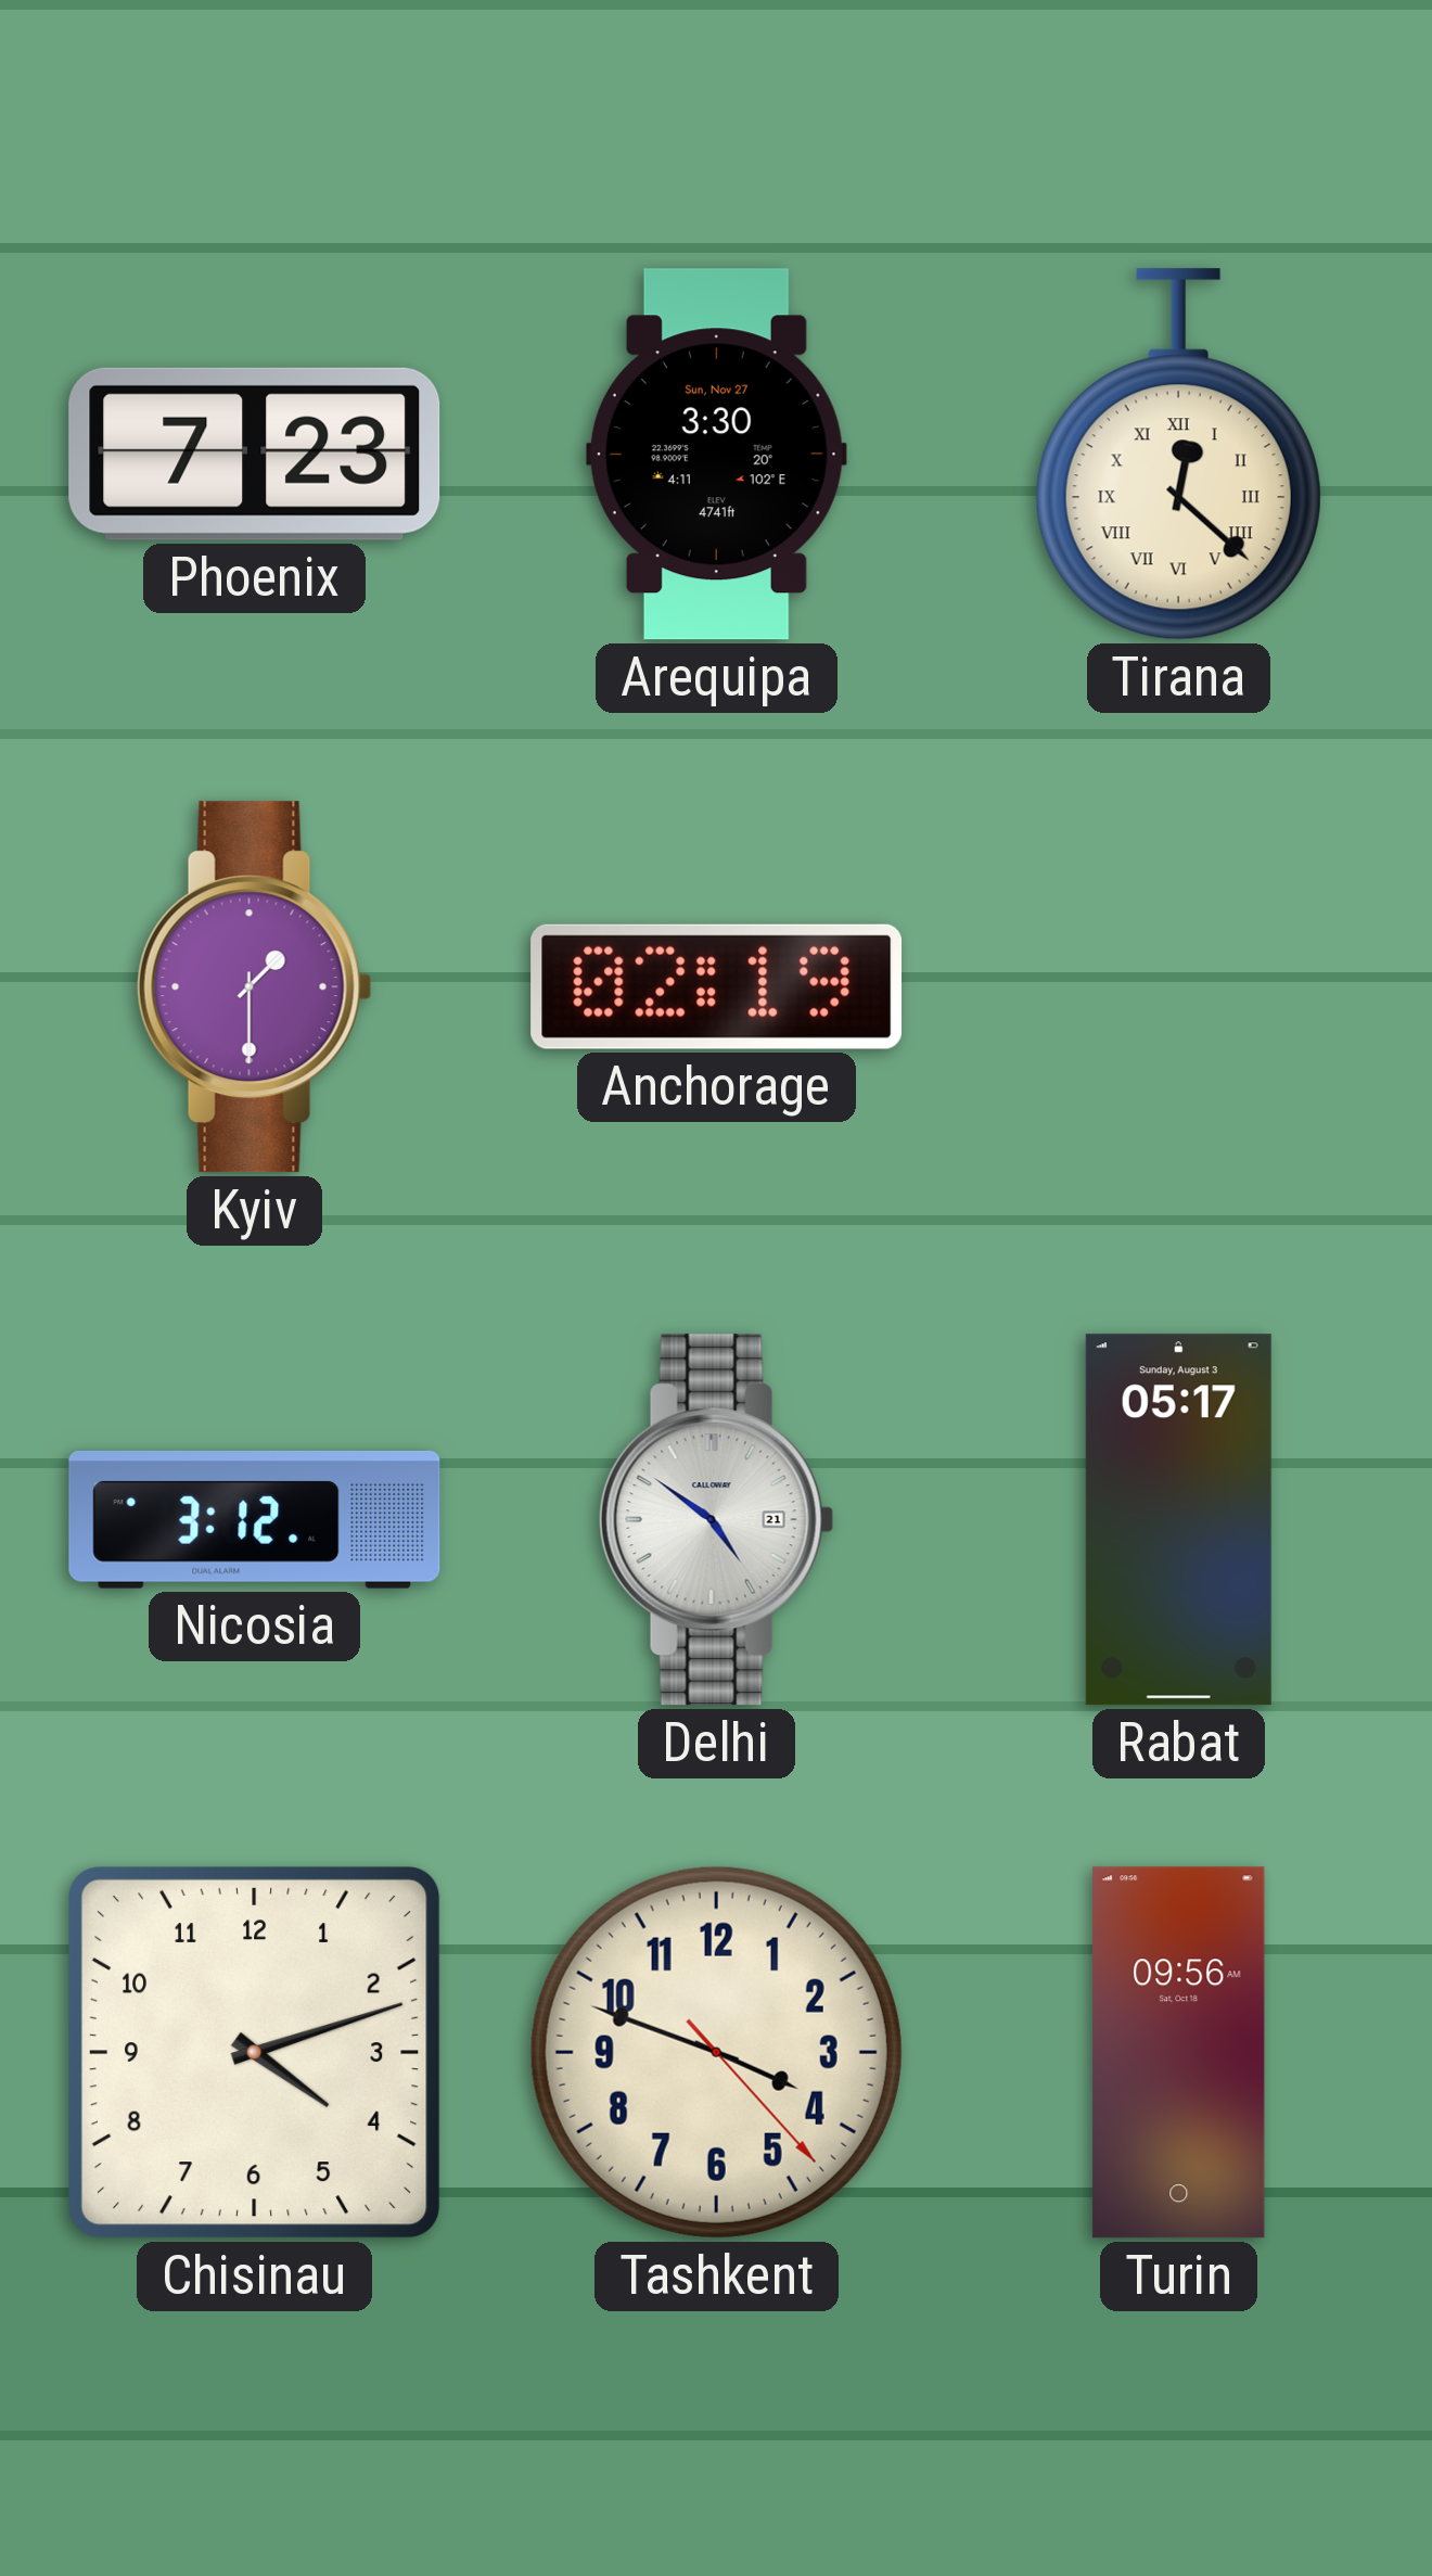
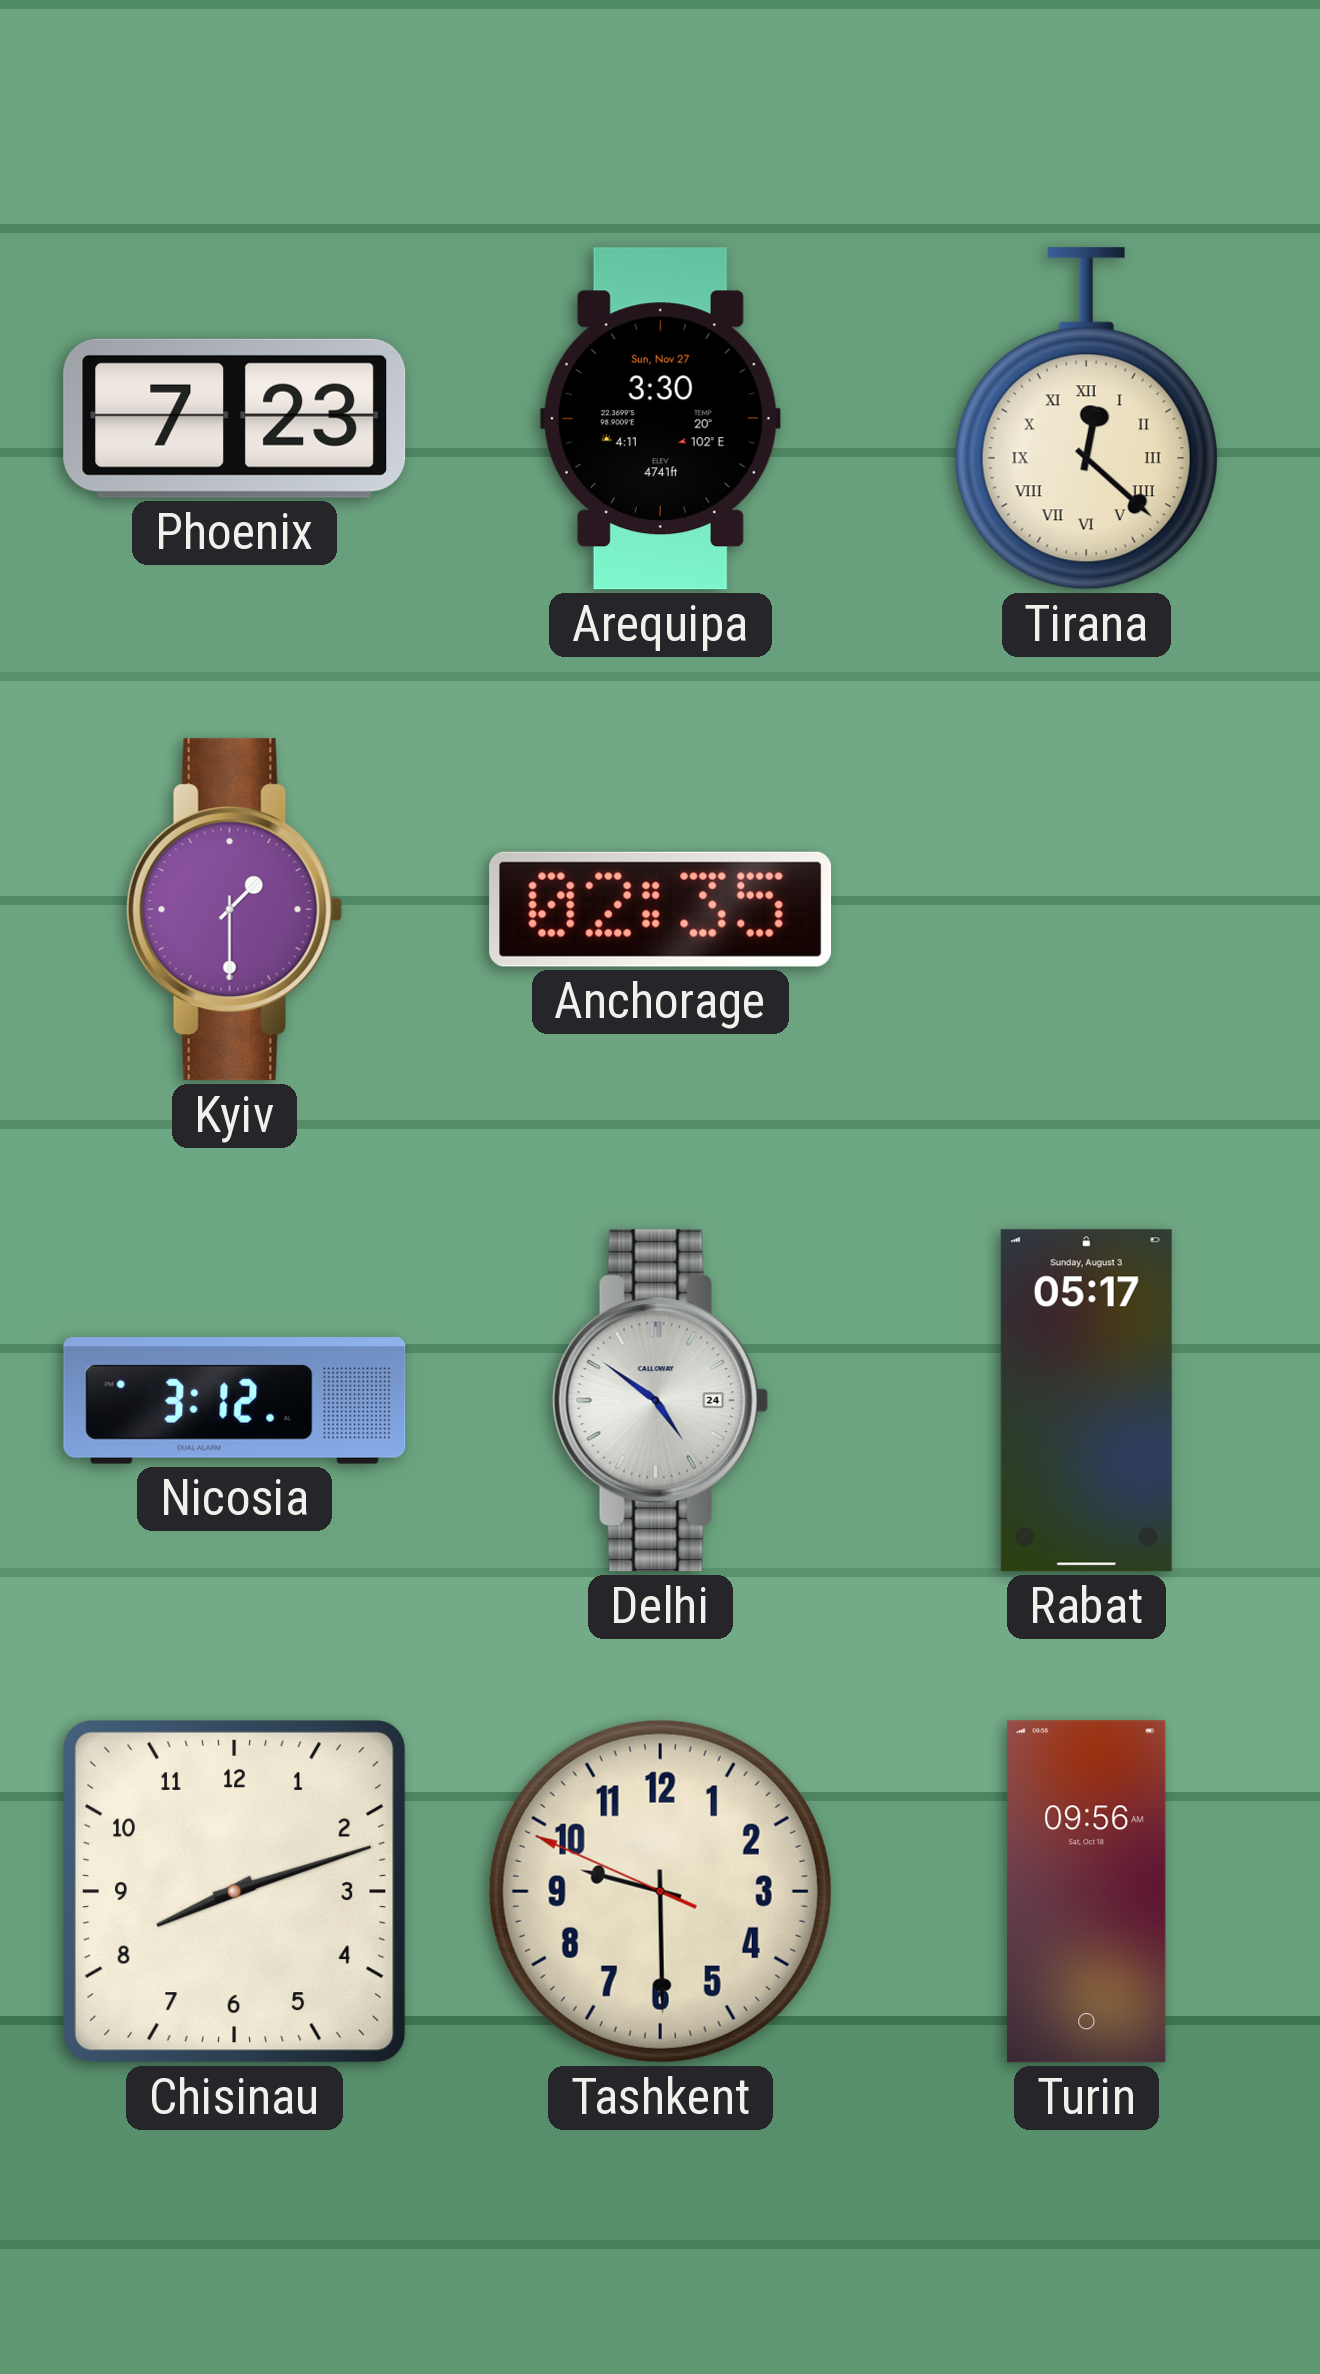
Anchorage: 02:19 -> 02:35 (661, 909)
Delhi date: 21 -> 24 (661, 1401)
Chisinau: 4:12 -> 8:12 (234, 1891)
Tashkent: 3:48 -> 9:29 (660, 1891)
